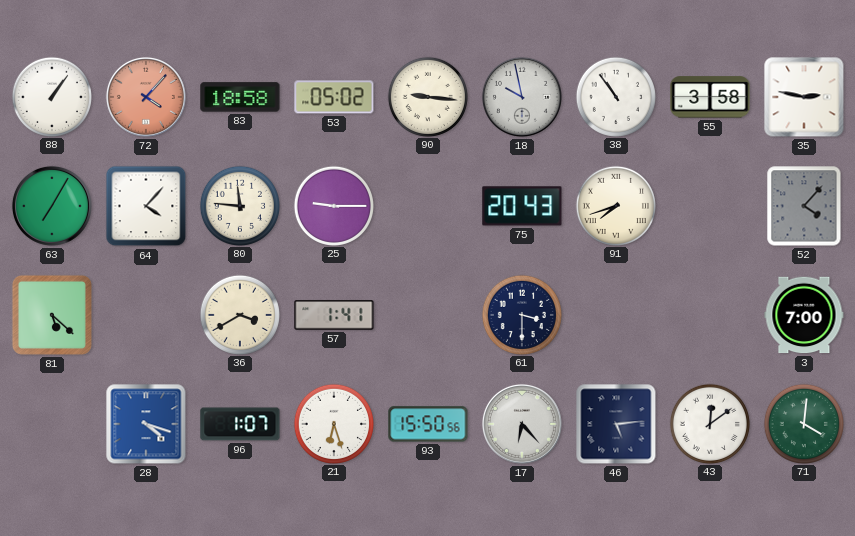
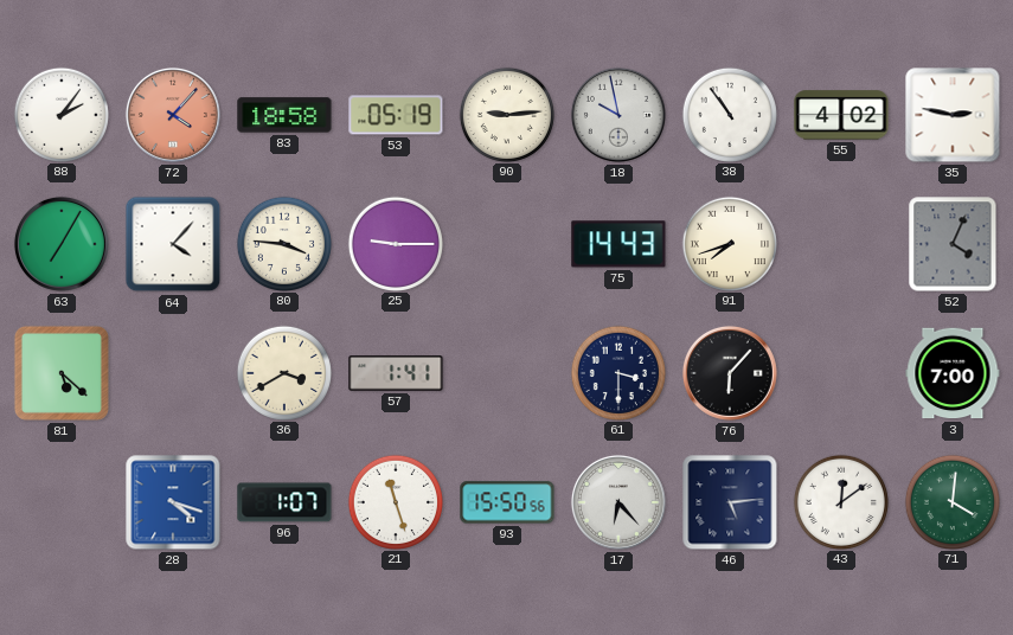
88: 1:06 -> 2:06 (60, 114)
53: 05:02 -> 05:19 (396, 115)
90: 9:16 -> 9:14 (506, 114)
55: 3:58 -> 4:02 (841, 115)
80: 11:46 -> 3:46 (283, 243)
75: 20:43 -> 14:43 (618, 244)
52: 4:07 -> 4:04 (953, 244)
76: none -> 6:07 (730, 373)
21: 6:27 -> 11:27 (395, 501)
